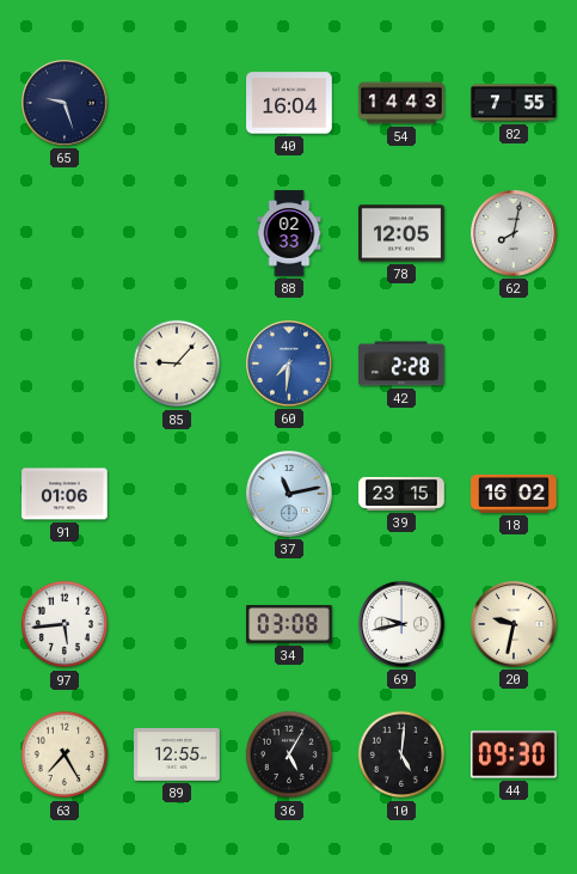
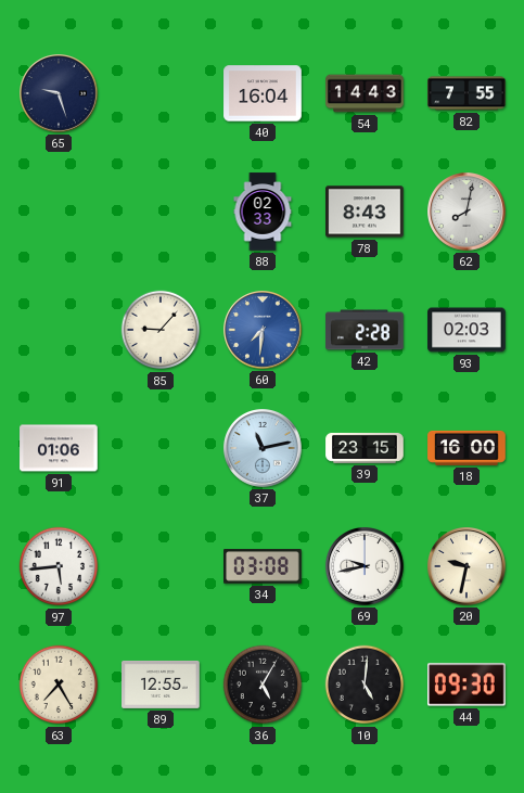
78: 12:05 -> 8:43 (365, 212)
93: none -> 02:03 (467, 330)
18: 16:02 -> 16:00 (467, 448)
